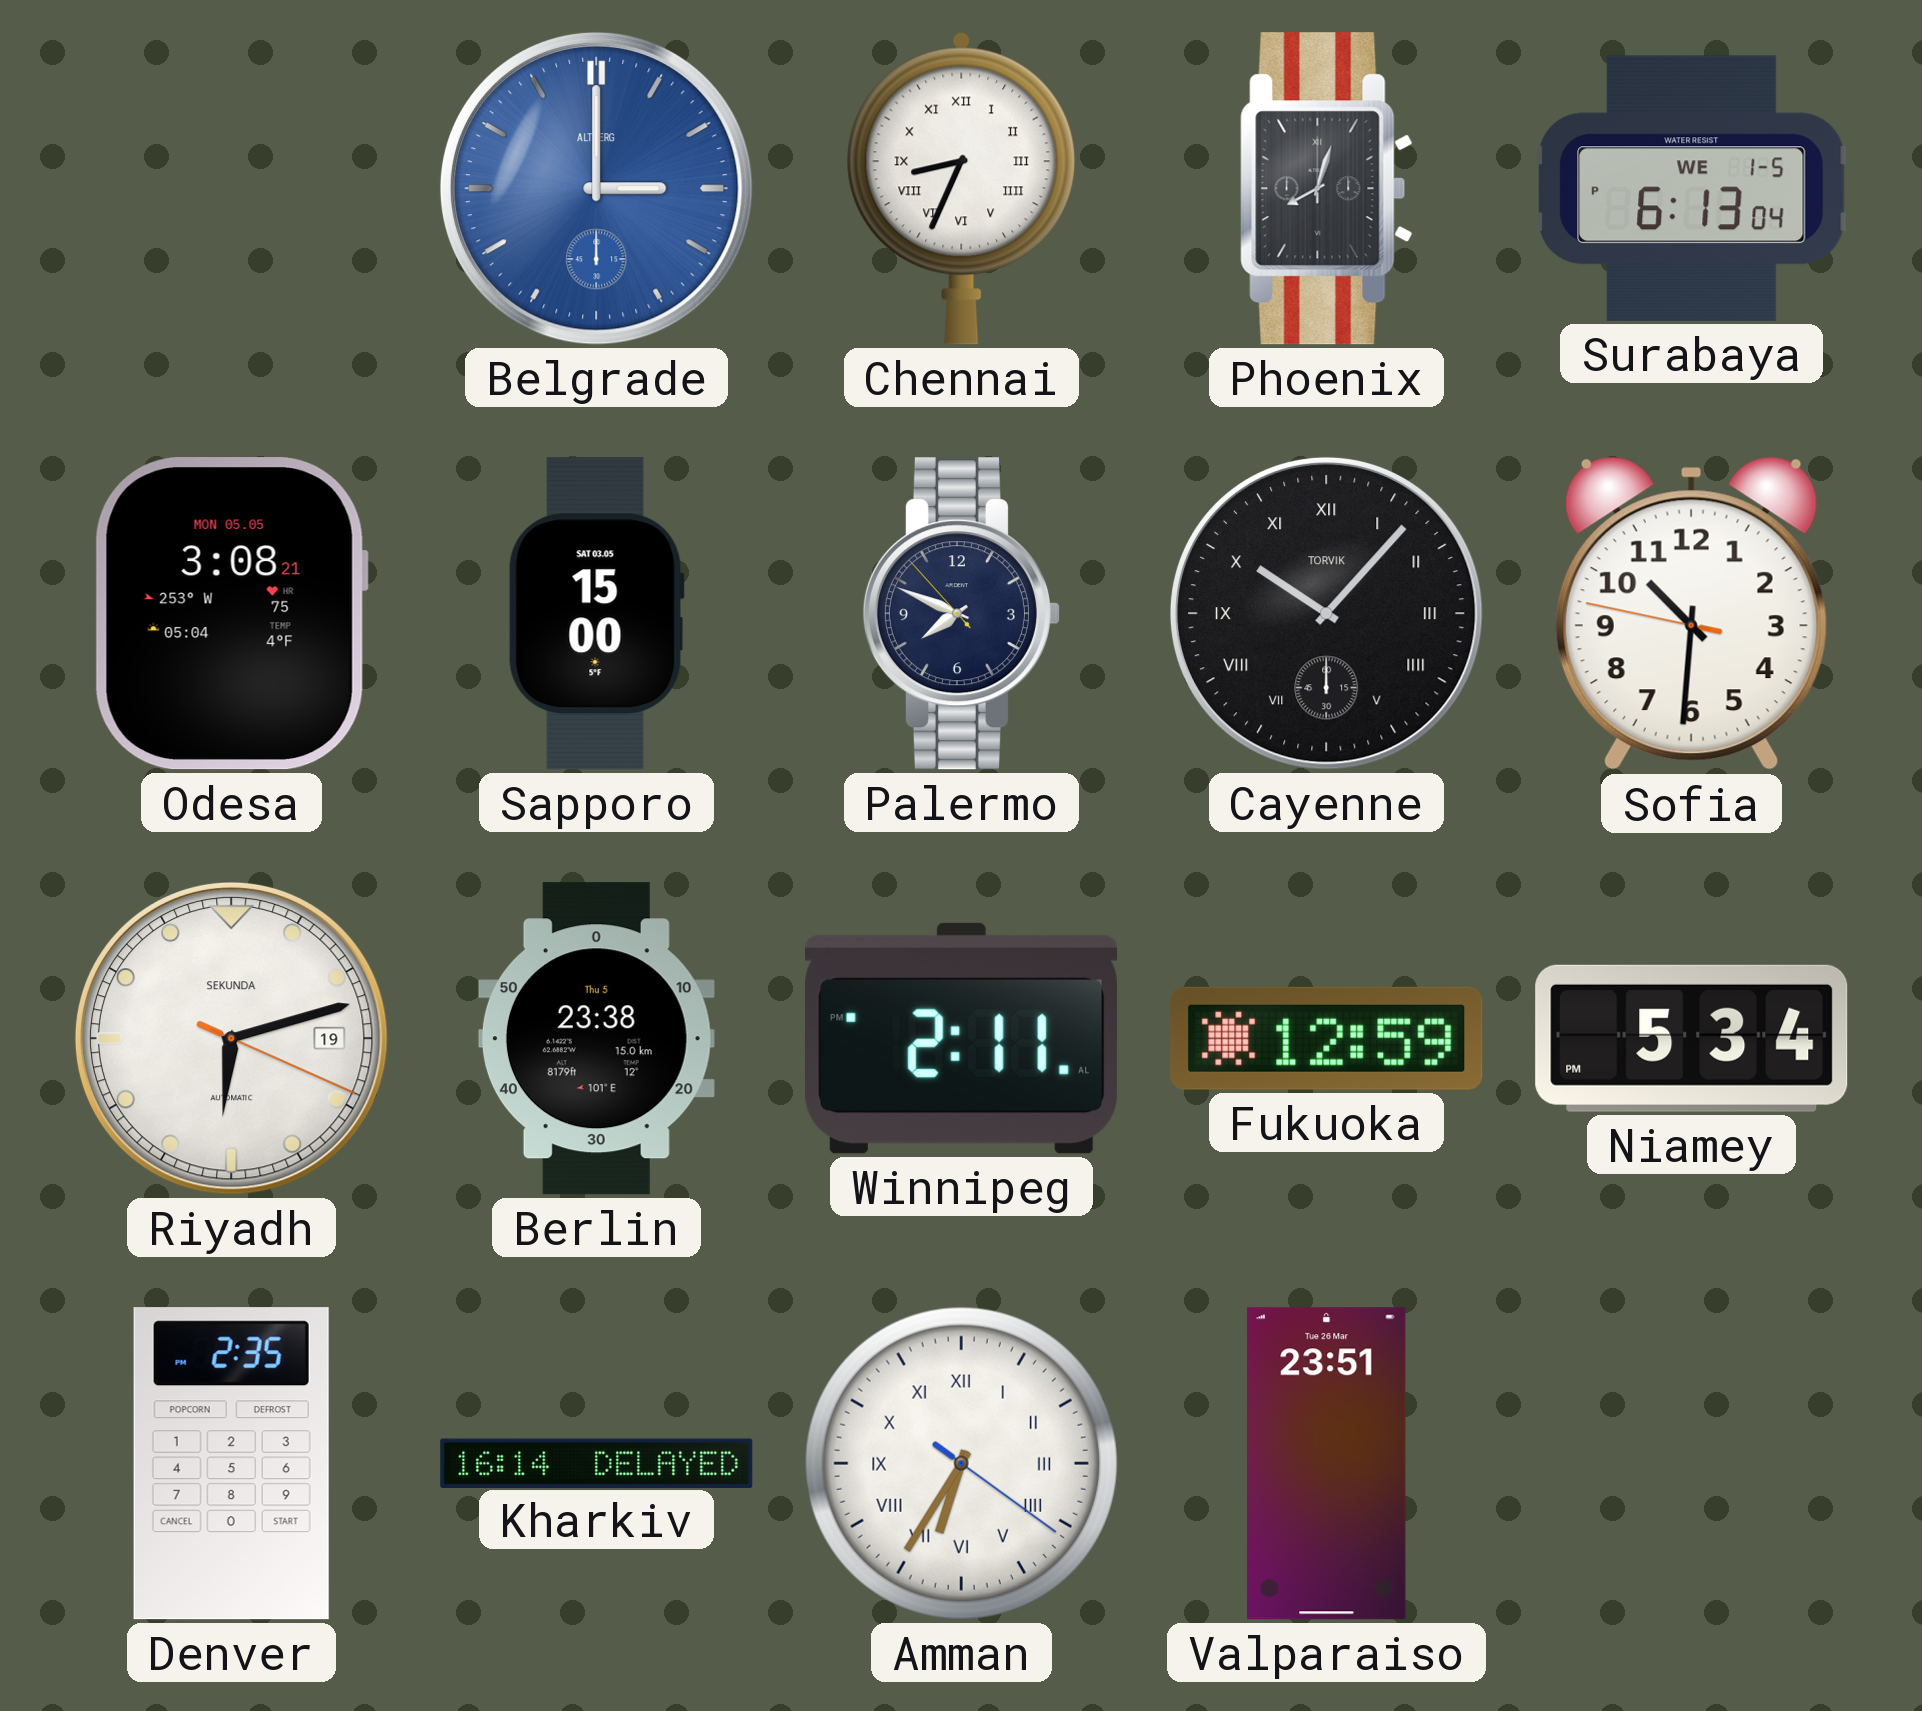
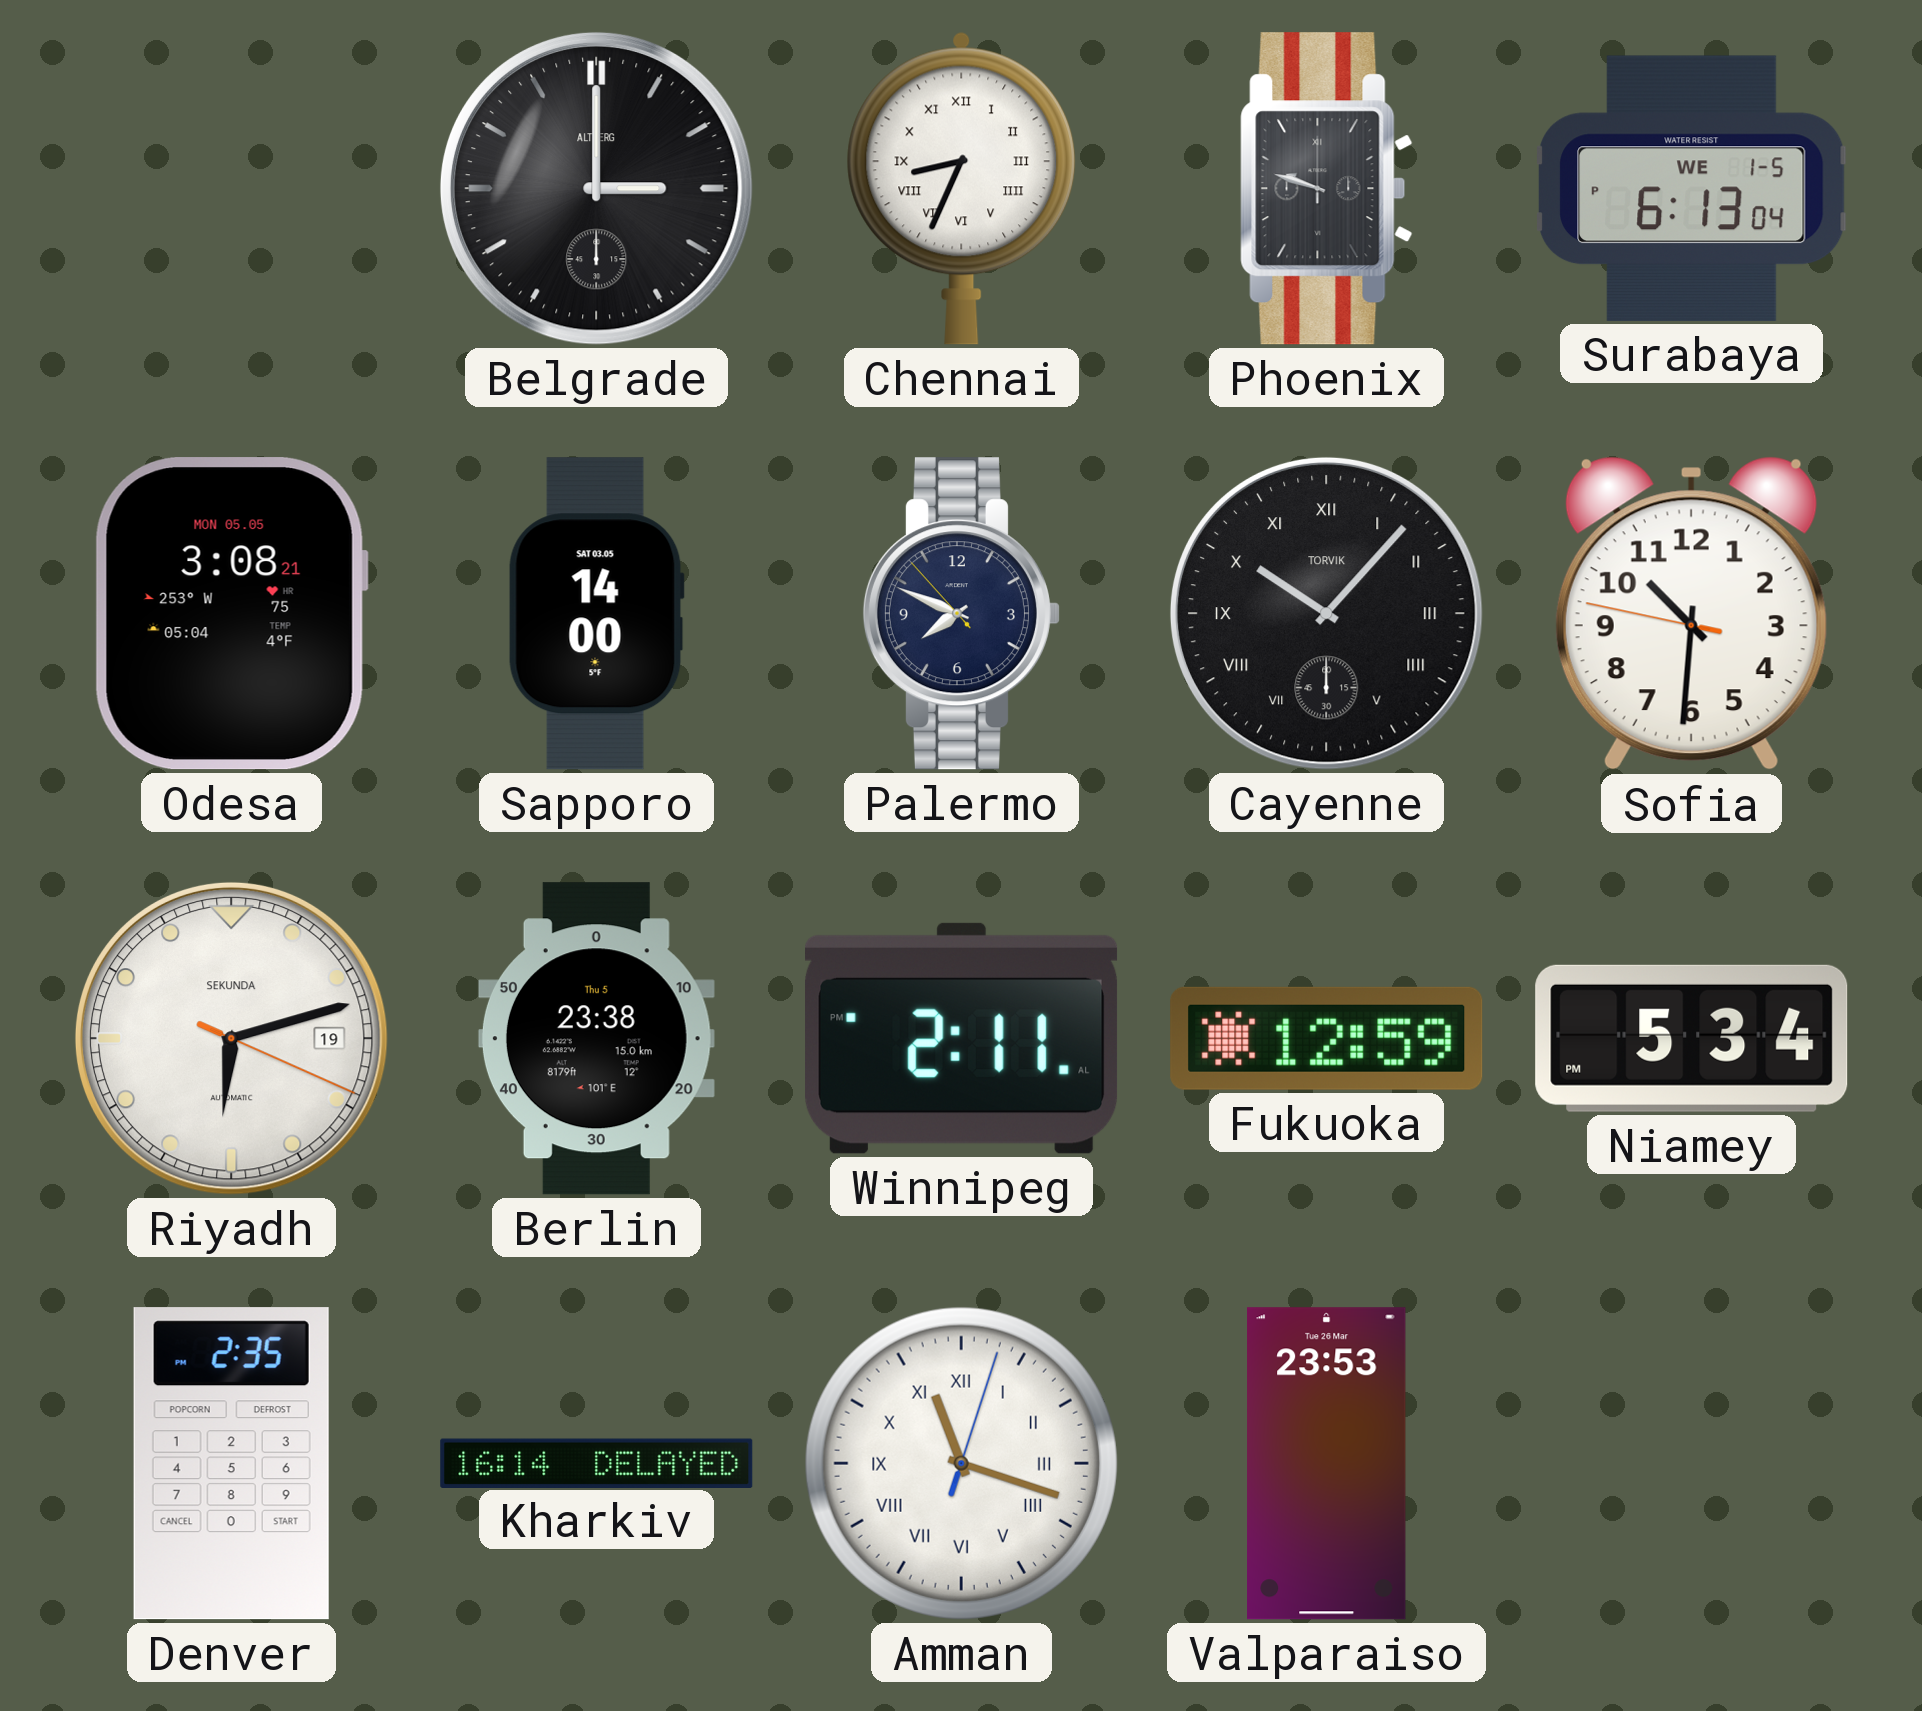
Belgrade dial: blue -> black (596, 188)
Phoenix: 8:03 -> 9:48 (1327, 189)
Sapporo: 15:00 -> 14:00 (596, 614)
Amman: 6:35 -> 11:18 (961, 1463)
Valparaiso: 23:51 -> 23:53 (1327, 1464)
